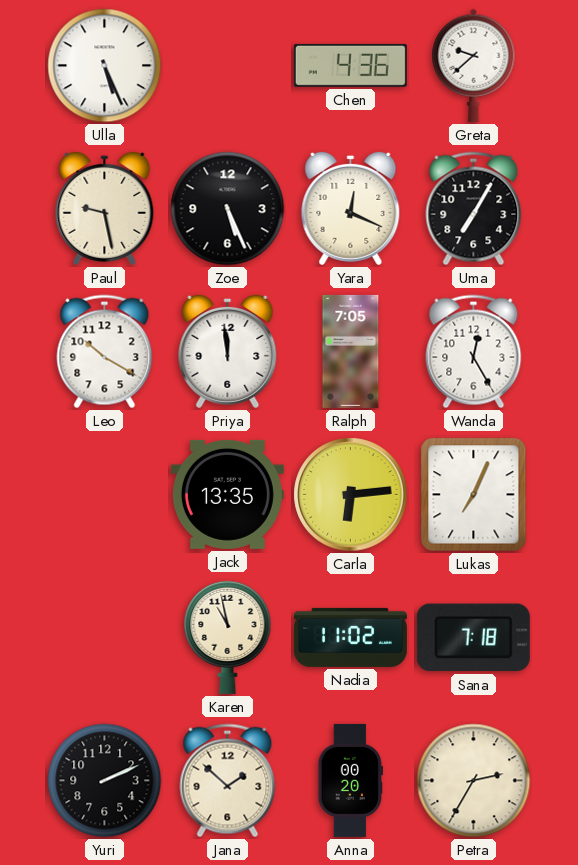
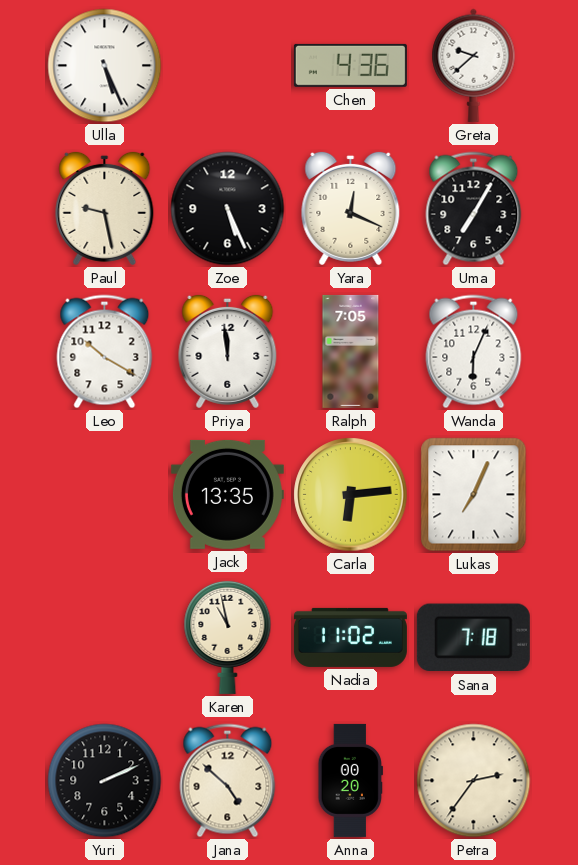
Wanda: 12:25 -> 6:04 (474, 352)
Jana: 1:52 -> 4:52 (228, 781)
Petra: 2:35 -> 2:36 (474, 781)
